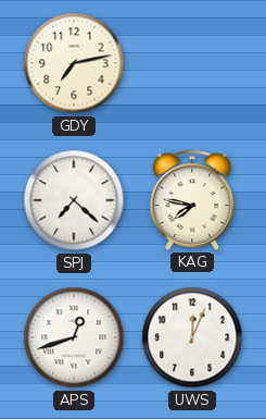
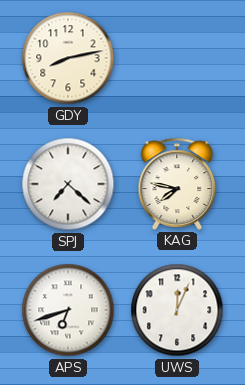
GDY: 7:13 -> 8:13 (68, 58)
APS: 12:42 -> 6:42 (68, 310)
